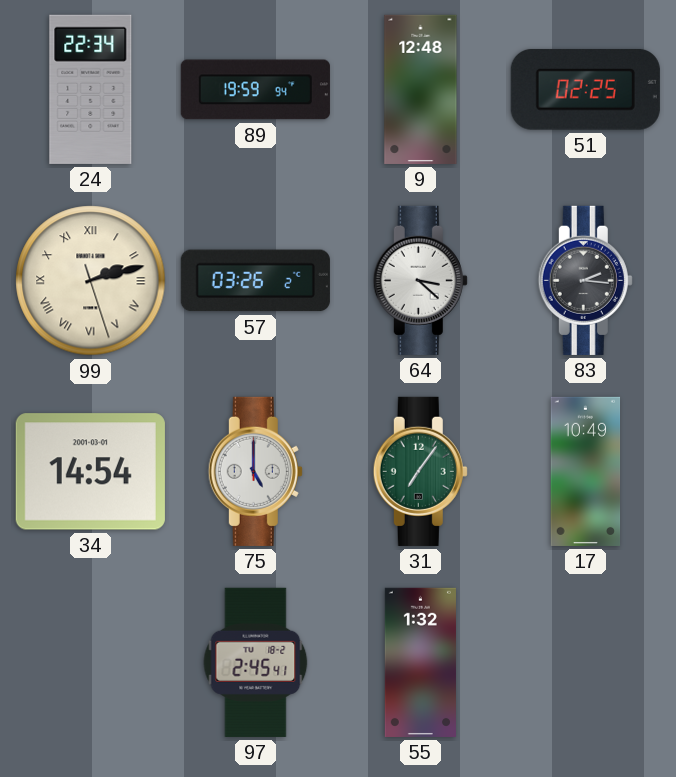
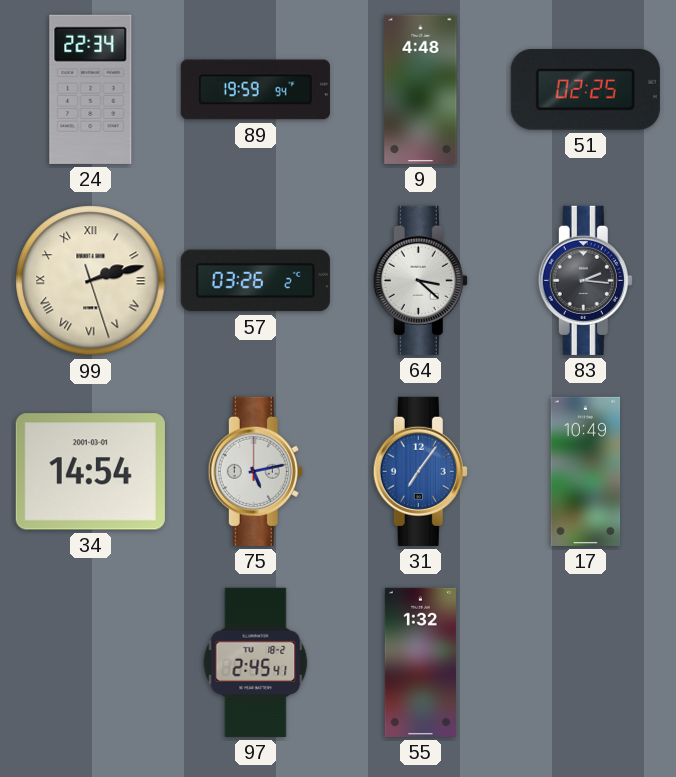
9: 12:48 -> 4:48 (421, 89)
75: 5:00 -> 5:13 (255, 471)
31 dial: green -> blue (420, 471)
